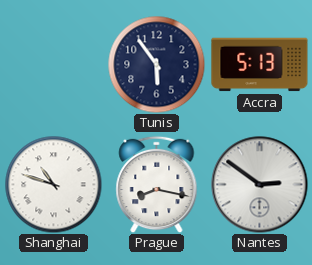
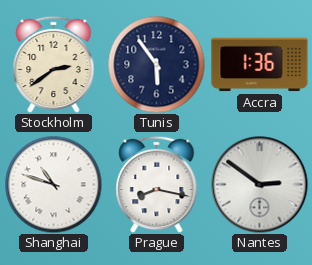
Stockholm: none -> 2:39 (54, 64)
Accra: 5:13 -> 1:36 (260, 65)
